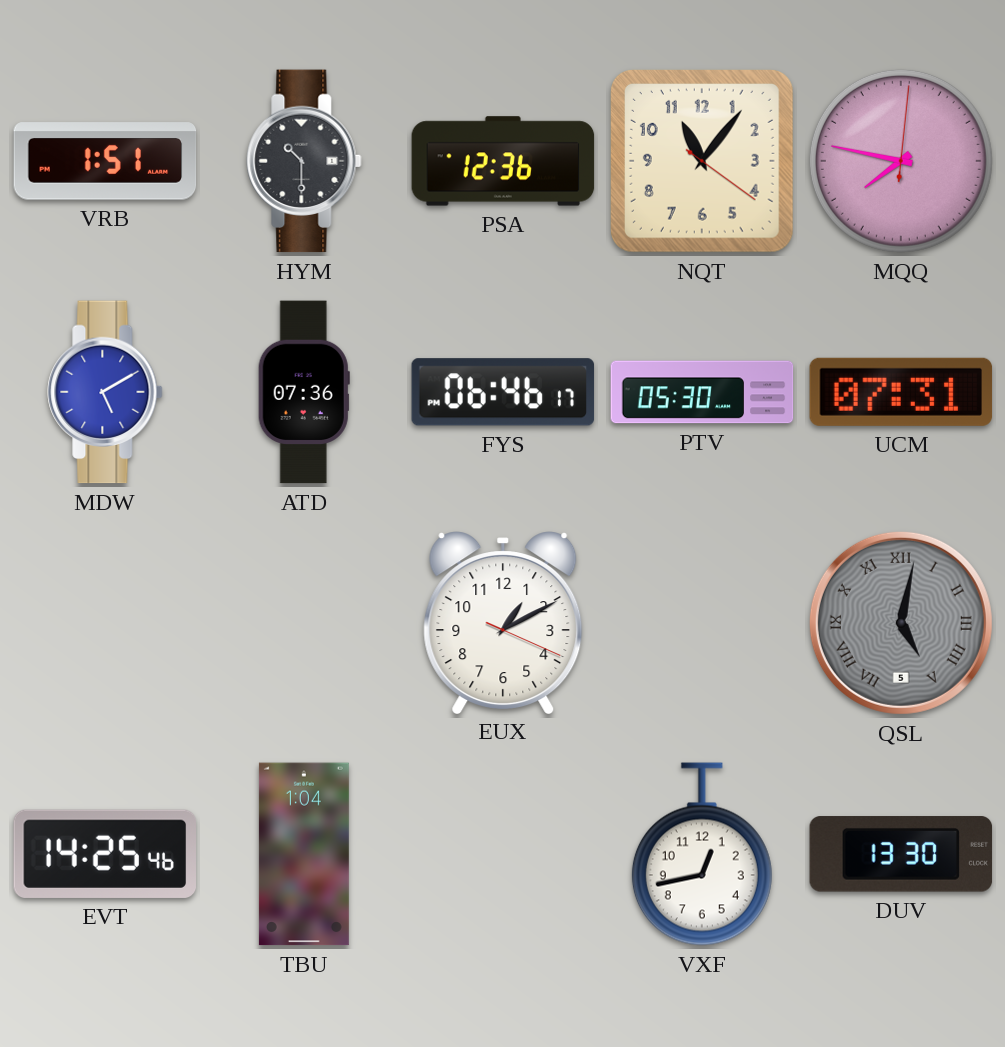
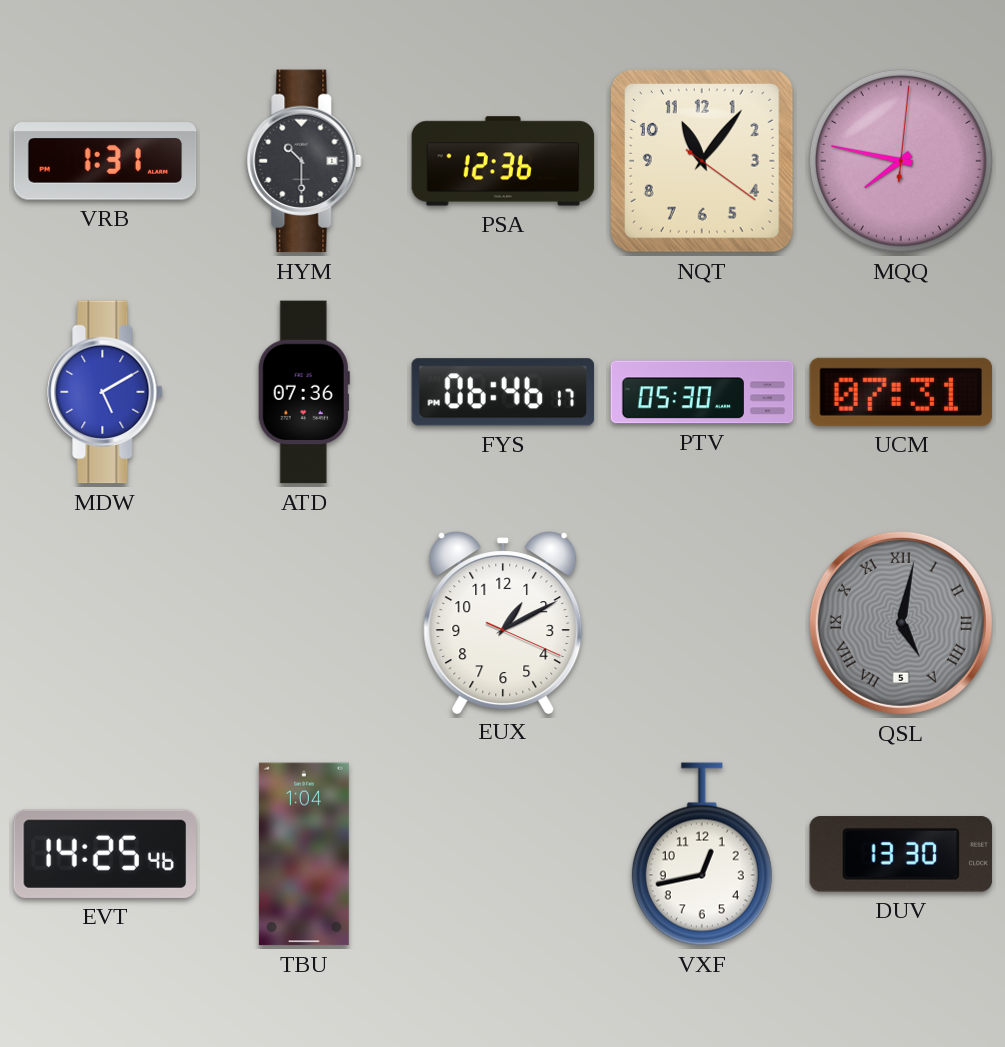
VRB: 1:51 -> 1:31 (105, 161)
